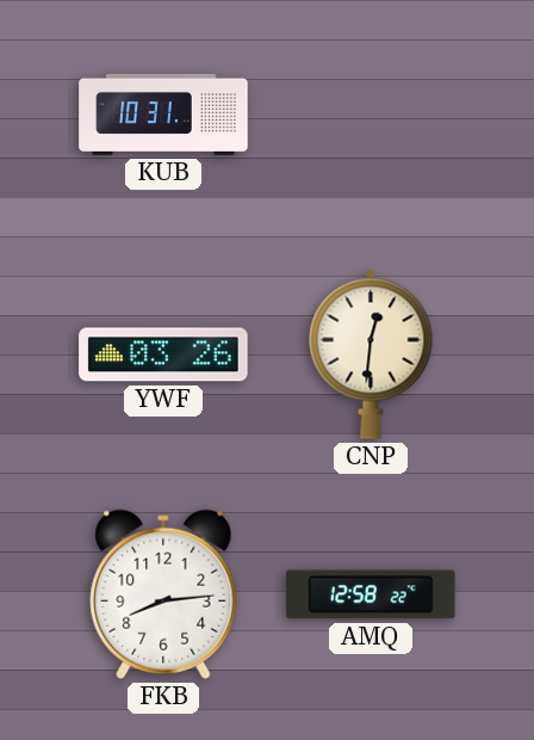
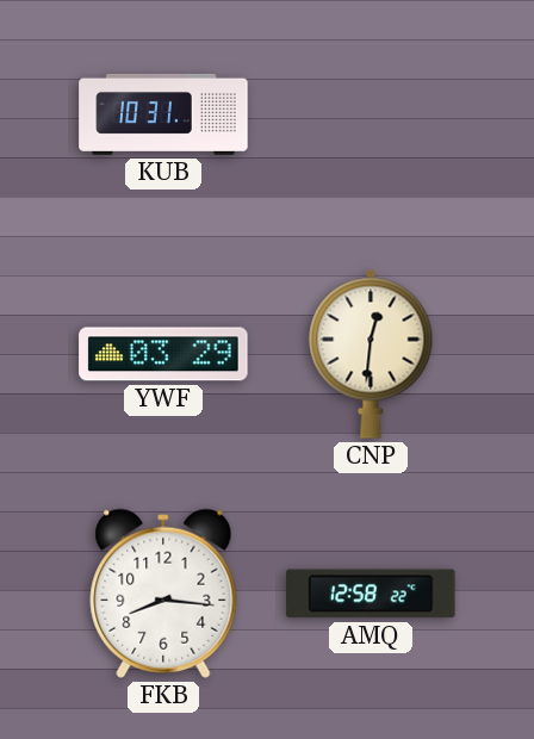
YWF: 03:26 -> 03:29 (163, 354)
FKB: 8:14 -> 8:16 (163, 594)
